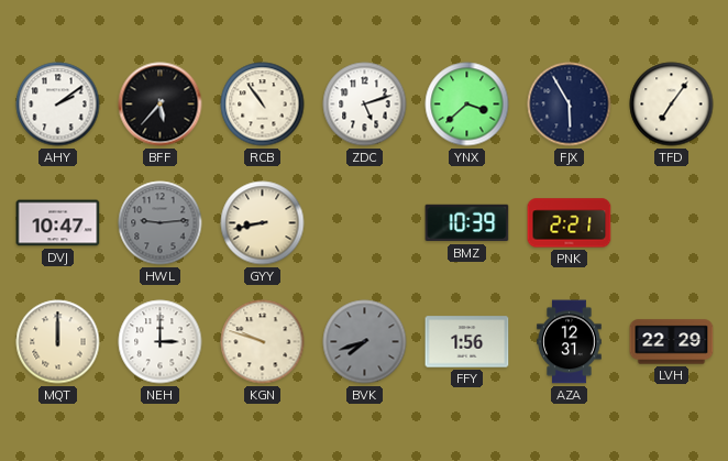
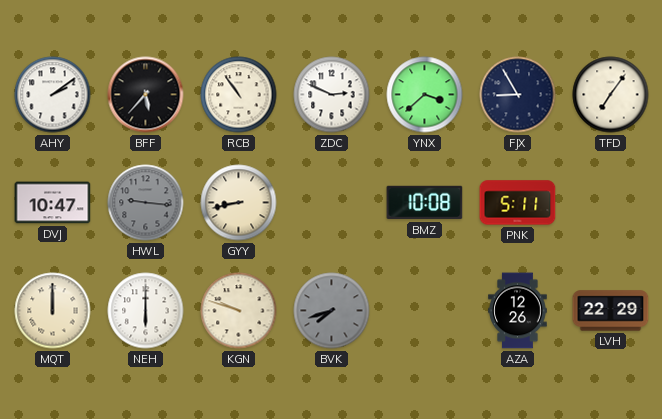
ZDC: 5:12 -> 2:49 (332, 95)
FJX: 5:55 -> 8:55 (518, 95)
HWL: 9:14 -> 9:16 (146, 203)
BMZ: 10:39 -> 10:08 (425, 203)
PNK: 2:21 -> 5:11 (518, 203)
NEH: 3:00 -> 6:00 (146, 311)
FFY: 1:56 -> none (467, 342)
AZA: 12:31 -> 12:26 (518, 311)
